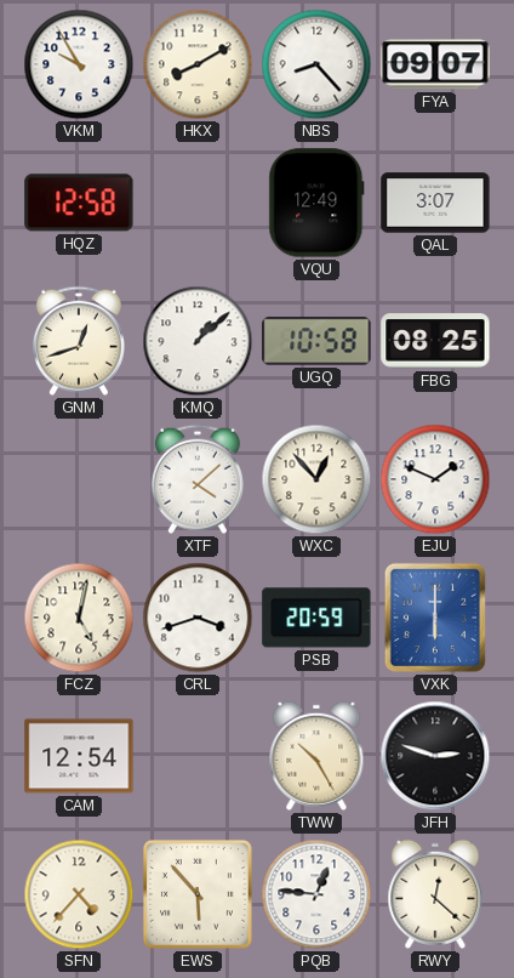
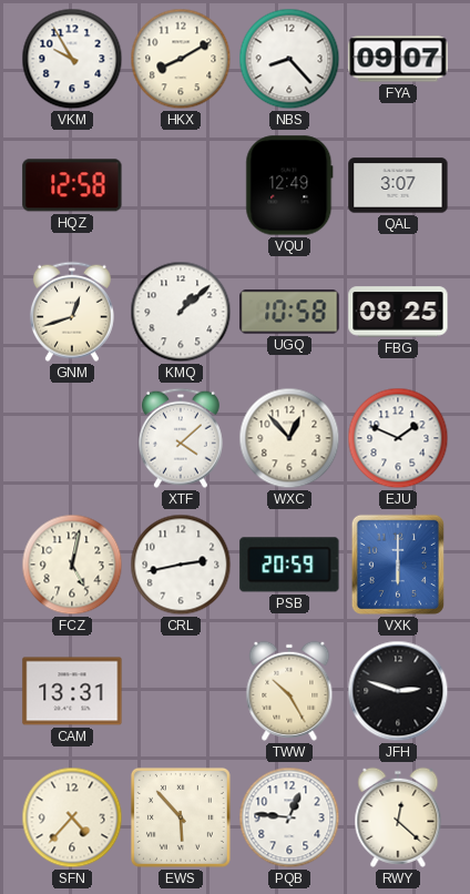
CRL: 3:42 -> 2:43 (181, 565)
CAM: 12:54 -> 13:31 (72, 691)
